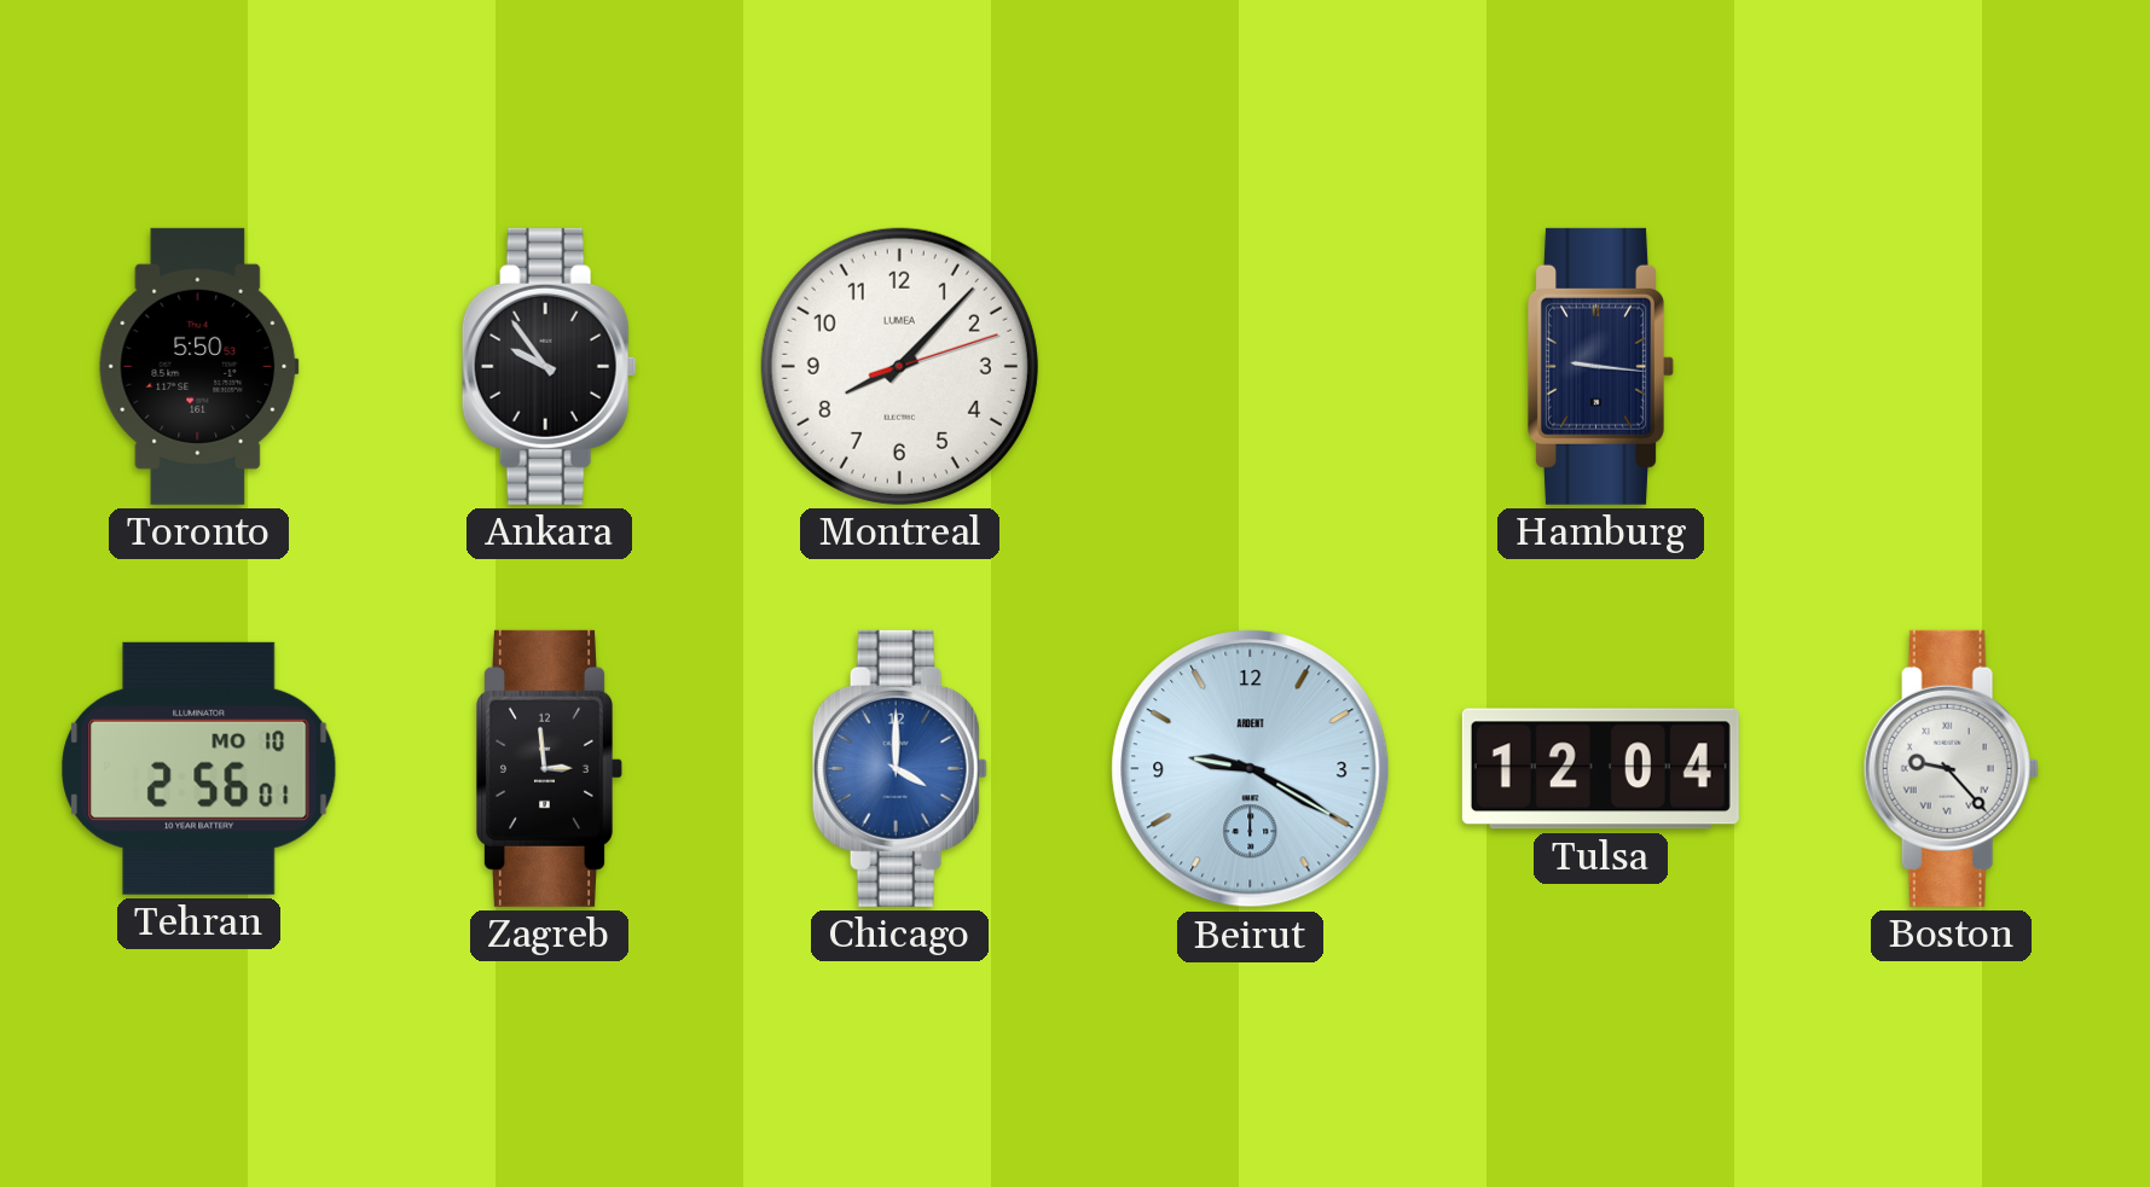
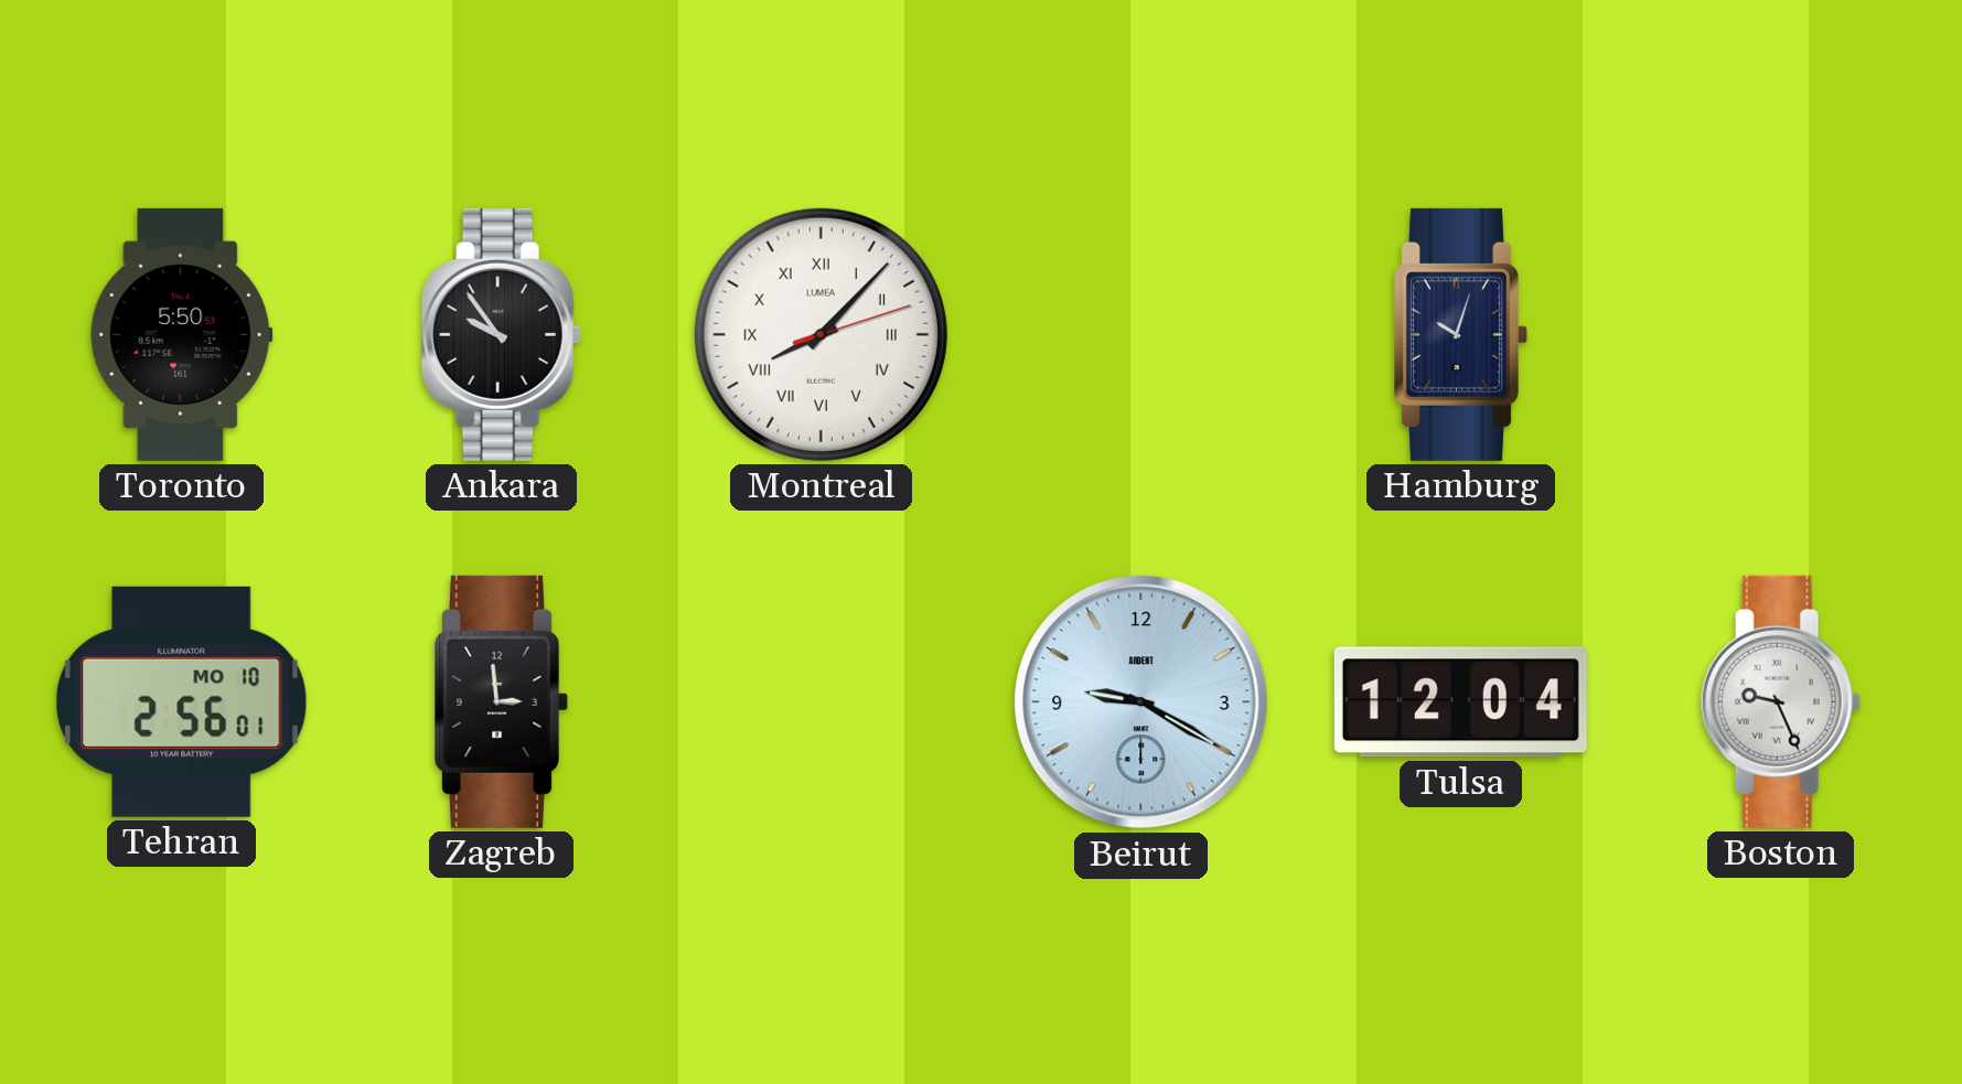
Montreal numerals: Arabic -> Roman (821, 334)
Hamburg: 9:16 -> 10:03 (1461, 334)
Chicago: 4:00 -> none (899, 768)
Boston: 9:23 -> 9:26 (1780, 701)
